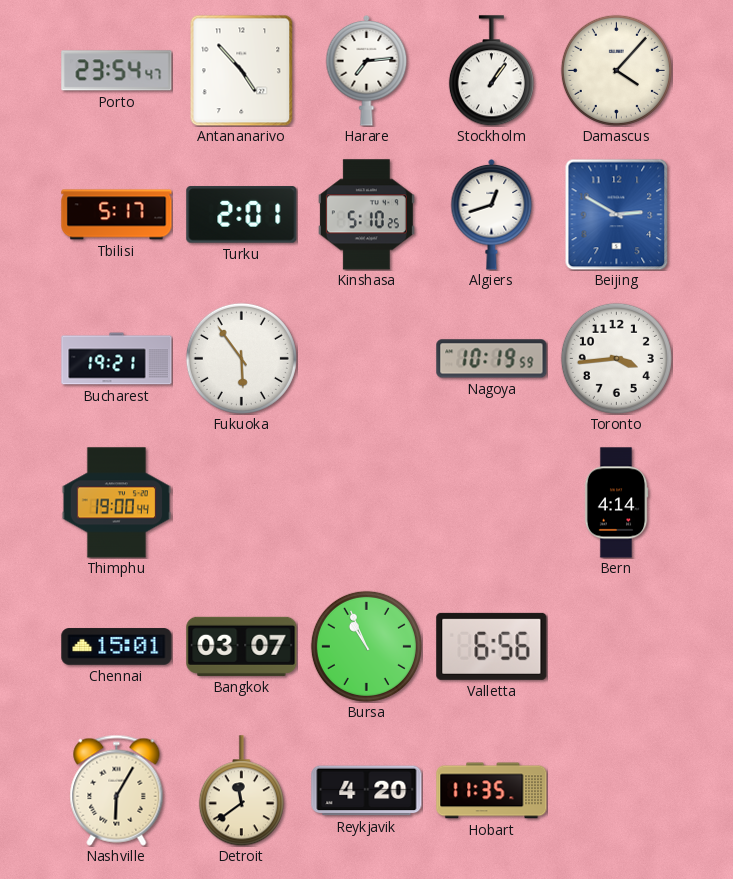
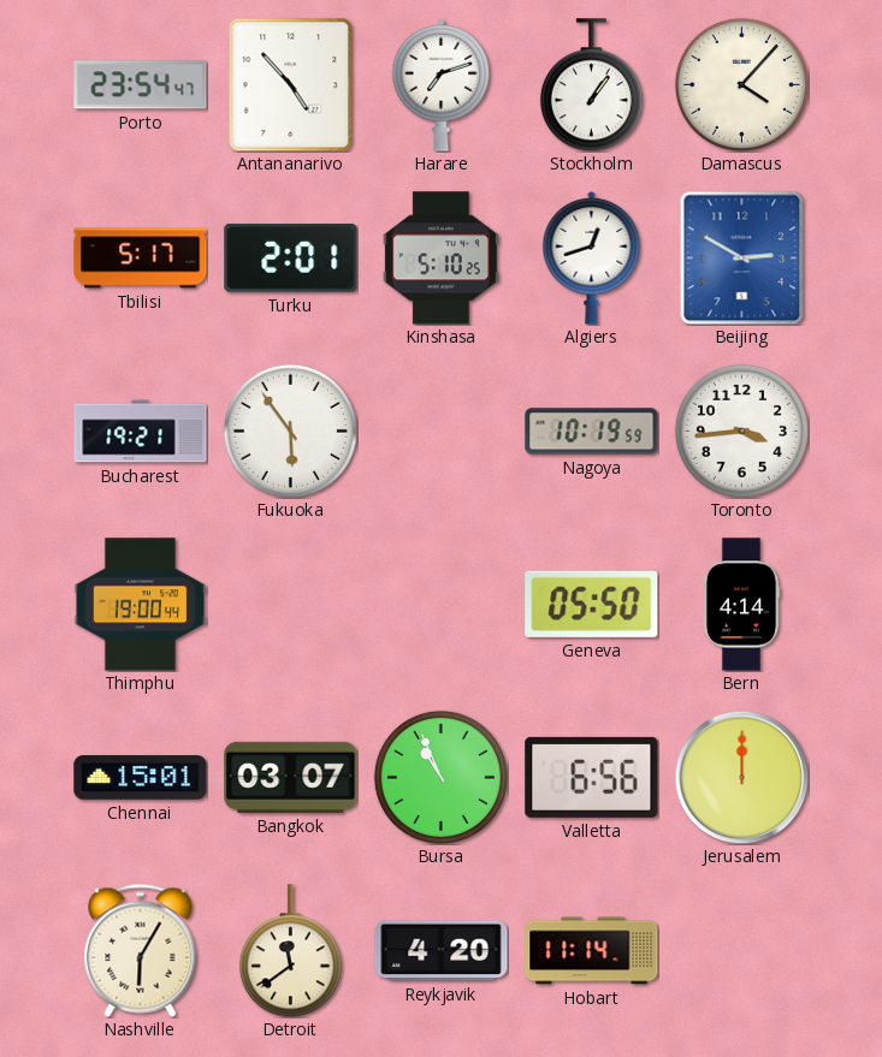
Harare: 7:14 -> 7:12 (442, 84)
Geneva: none -> 05:50 (592, 604)
Jerusalem: none -> 12:00 (741, 777)
Hobart: 11:35 -> 11:14 (592, 951)
